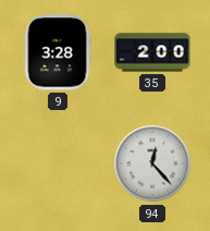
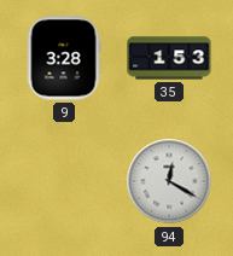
35: 2:00 -> 1:53 (169, 58)
94: 12:23 -> 12:20 (169, 181)
